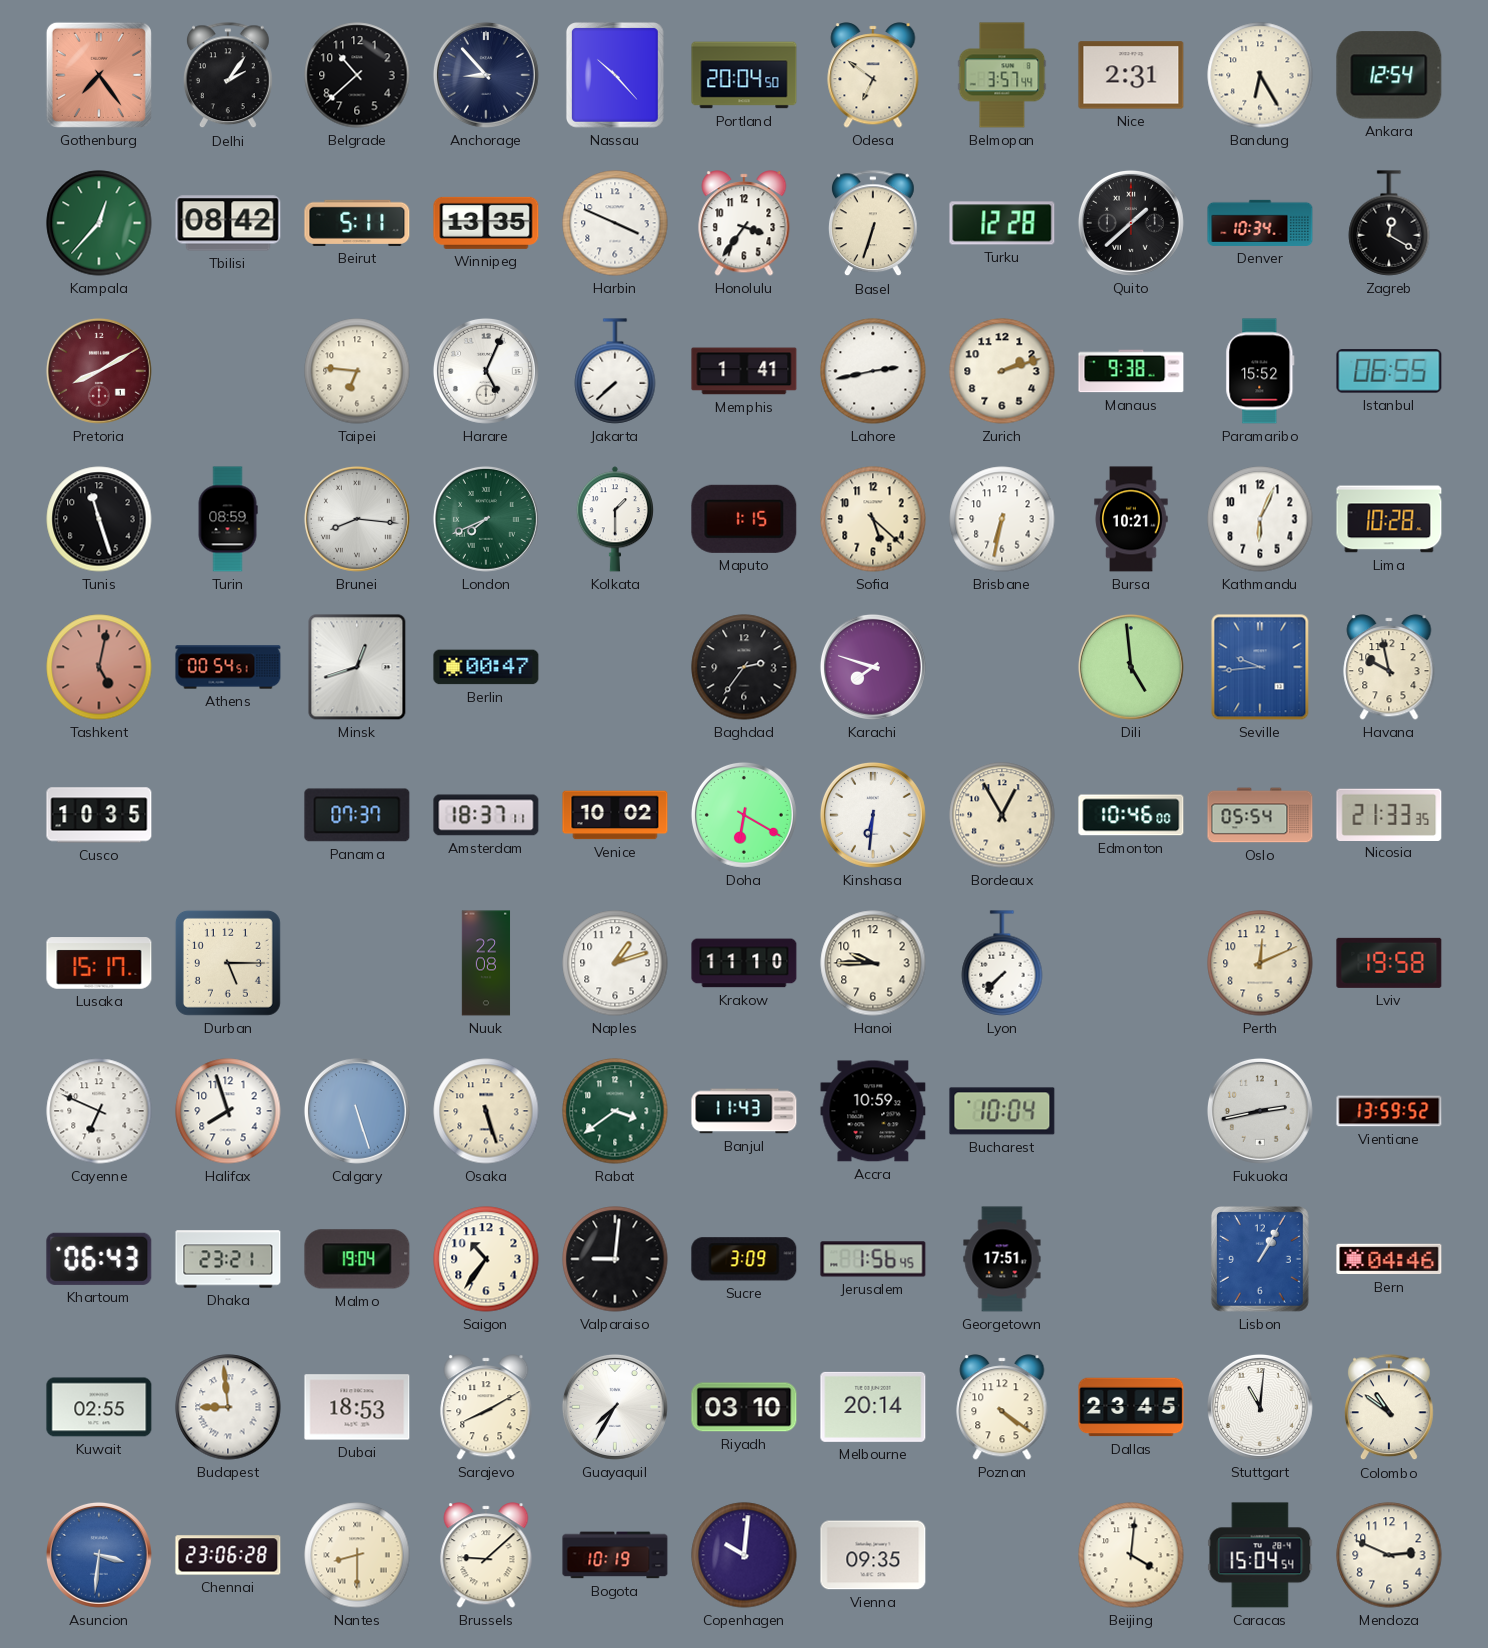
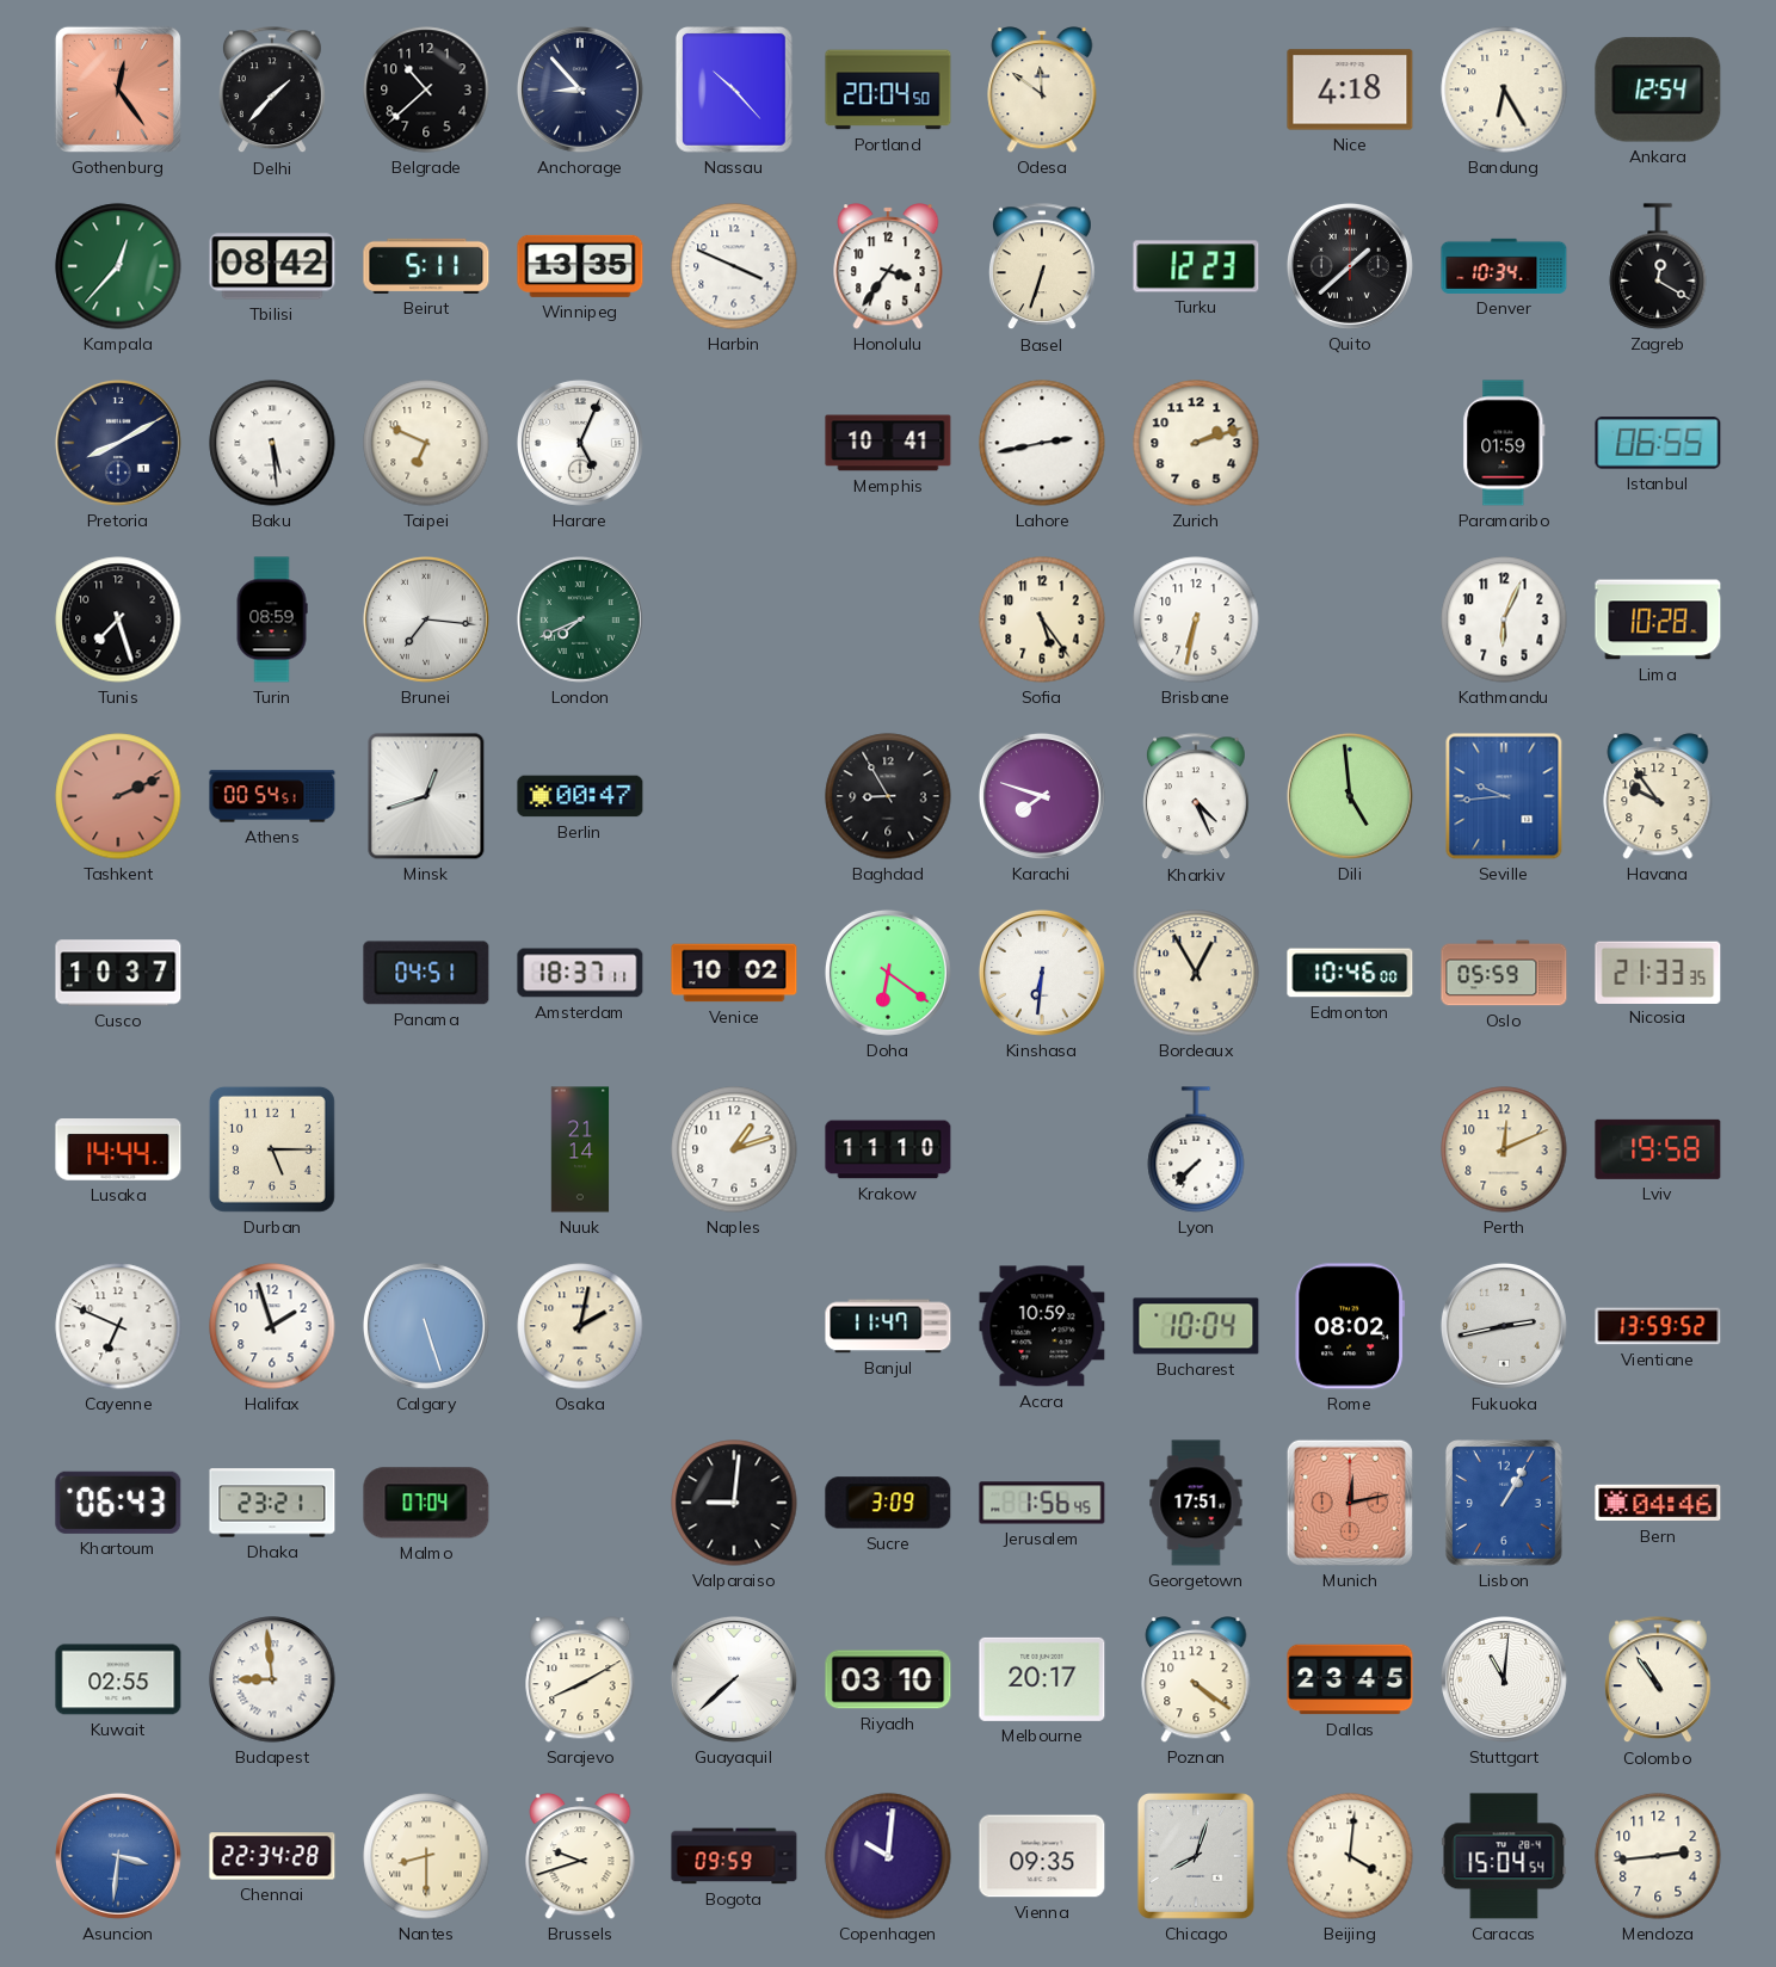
Gothenburg: 7:24 -> 12:24 (118, 90)
Delhi: 2:06 -> 1:37 (272, 91)
Odesa: 6:51 -> 11:51 (1042, 90)
Belmopan: 3:57 -> none (1002, 75)
Nice: 2:31 -> 4:18 (1350, 90)
Turku: 12:28 -> 12:23 (1196, 266)
Pretoria dial: burgundy -> navy (118, 443)
Baku: none -> 5:29 (272, 443)
Taipei: 6:46 -> 6:49 (426, 443)
Jakarta: 7:38 -> none (615, 371)
Memphis: 1:41 -> 10:41 (888, 443)
Manaus: 9:38 -> none (1131, 371)
Paramaribo: 15:52 -> 01:59 (1504, 443)
Tunis: 11:27 -> 7:27 (118, 619)
Brunei: 8:16 -> 7:16 (426, 619)
Kolkata: 1:30 -> none (615, 519)
Maputo: 1:15 -> none (744, 519)
Sofia: 5:22 -> 5:24 (1042, 619)
Bursa: 10:21 -> none (1131, 519)
Tashkent: 5:02 -> 2:11 (118, 796)
Baghdad: 2:36 -> 8:55 (888, 796)
Kharkiv: none -> 4:26 (1196, 797)
Havana: 9:58 -> 9:54 (1658, 796)
Cusco: 10:35 -> 10:37 (118, 973)
Panama: 07:37 -> 04:51 (426, 973)
Doha: 6:20 -> 6:21 (888, 973)
Oslo: 05:54 -> 05:59 (1504, 973)
Lusaka: 15:17 -> 14:44 (118, 1149)
Nuuk: 22:08 -> 21:14 (580, 1149)
Hanoi: 9:45 -> none (873, 963)
Halifax: 7:57 -> 1:57 (272, 1326)
Osaka: 5:27 -> 2:02 (580, 1326)
Rabat: 3:39 -> none (615, 1111)
Banjul: 11:43 -> 11:47 (888, 1326)
Rome: none -> 08:02 (1350, 1326)
Malmo: 19:04 -> 07:04 (426, 1503)
Saigon: 10:36 -> none (486, 1259)
Munich: none -> 12:13 (1350, 1503)
Dubai: 18:53 -> none (357, 1407)
Guayaquil: 7:35 -> 7:38 (734, 1679)
Melbourne: 20:14 -> 20:17 (1042, 1679)
Colombo: 10:51 -> 10:54 (1658, 1681)
Chennai: 23:06 -> 22:34 (272, 1856)
Brussels: 9:08 -> 9:42 (580, 1856)
Bogota: 10:19 -> 09:59 (734, 1856)
Chicago: none -> 8:03 (1196, 1857)
Mendoza: 2:49 -> 2:44 (1658, 1856)
